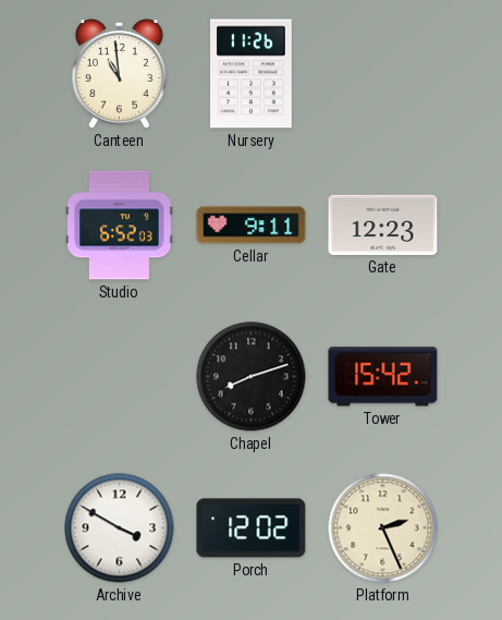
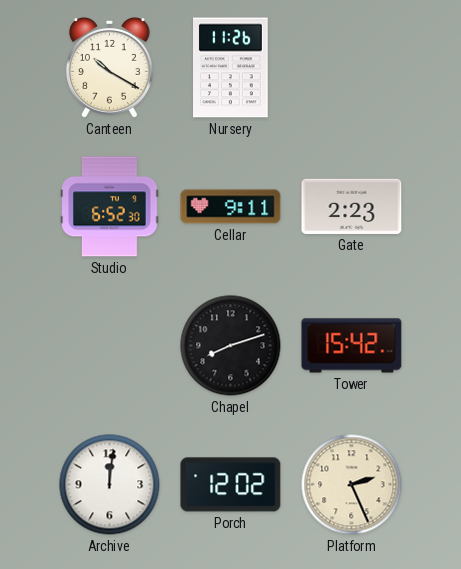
Canteen: 10:59 -> 10:20 (109, 68)
Studio: 6:52:03 -> 6:52:30 (110, 207)
Gate: 12:23 -> 2:23 (352, 206)
Archive: 3:50 -> 12:01 (110, 485)
